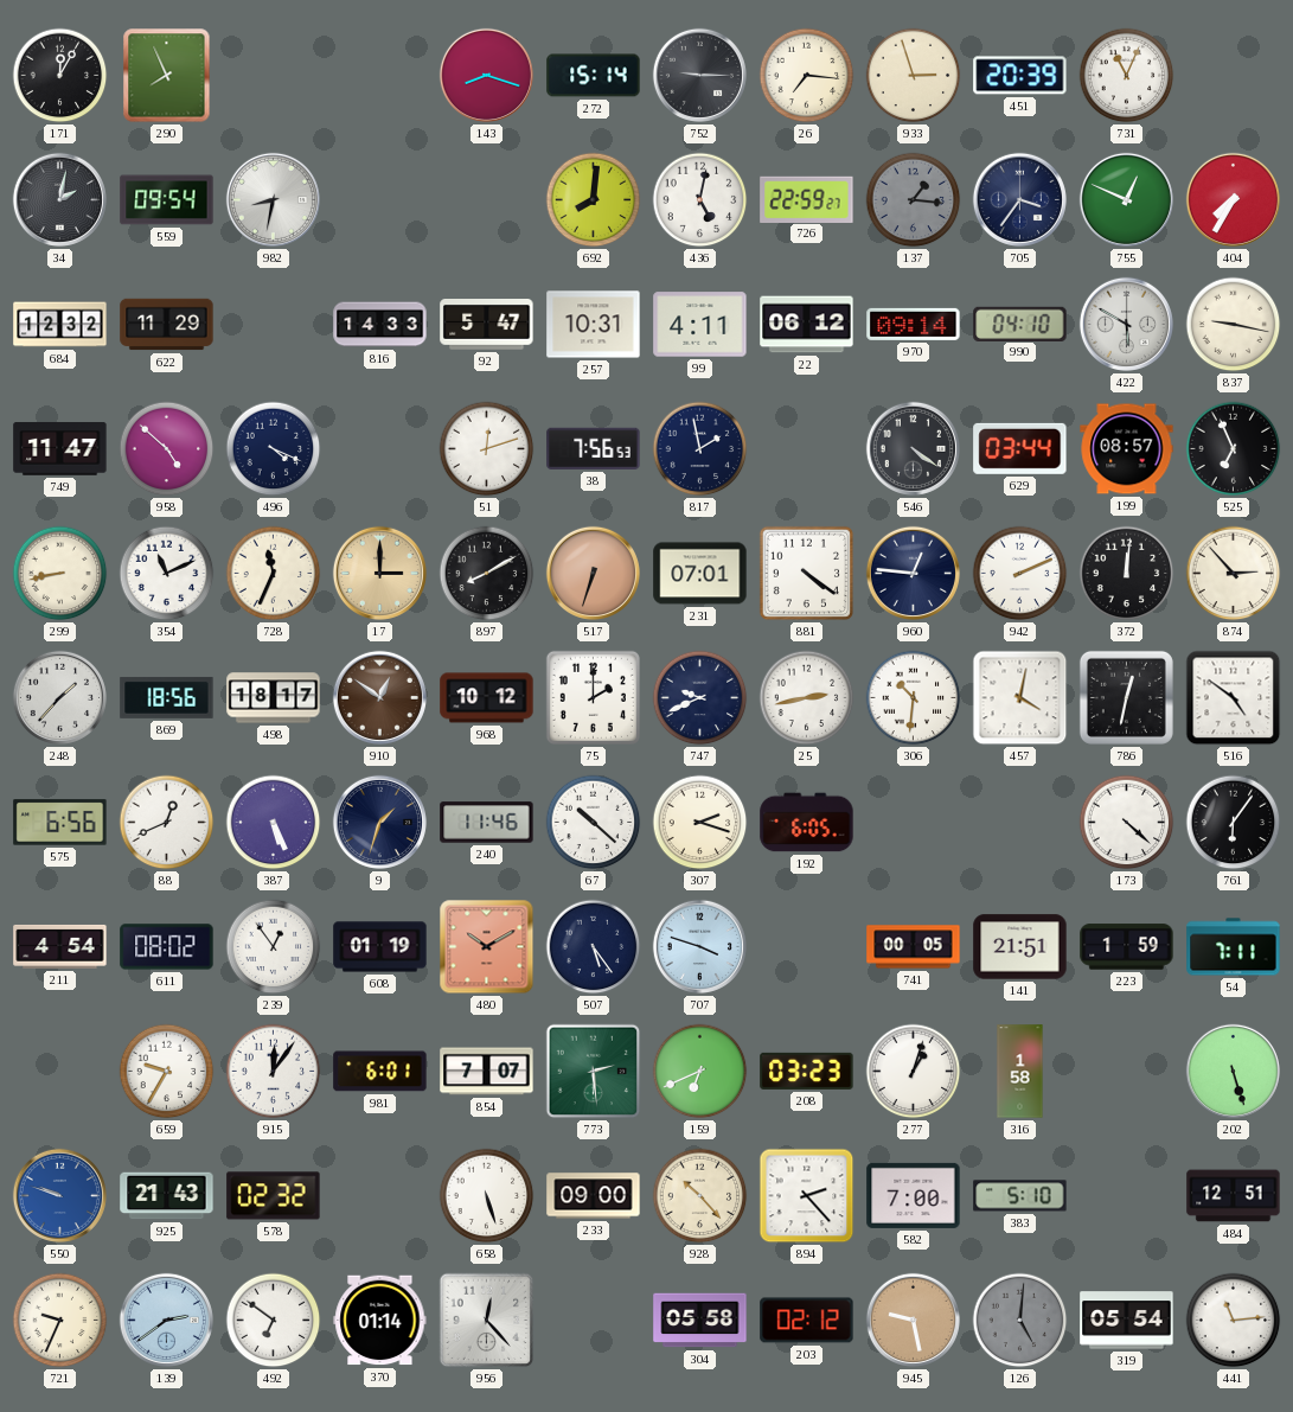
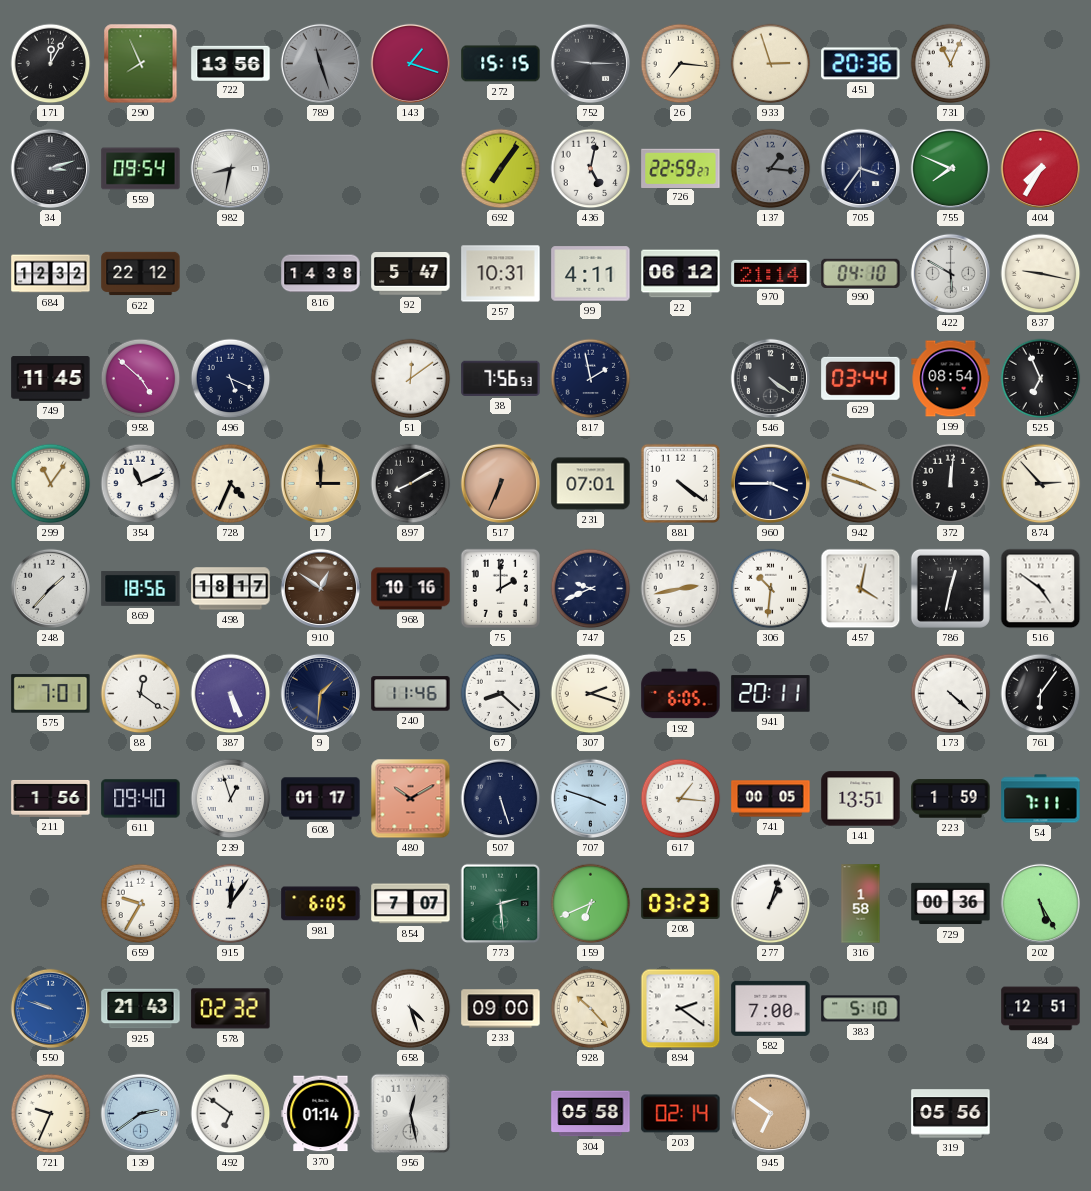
722: none -> 13:56 (231, 63)
789: none -> 11:27 (320, 63)
143: 8:18 -> 1:18 (410, 63)
272: 15:14 -> 15:15 (501, 64)
451: 20:39 -> 20:36 (861, 64)
34: 2:02 -> 3:12 (50, 168)
692: 8:01 -> 7:06 (501, 169)
755: 12:49 -> 7:49 (950, 168)
622: 11:29 -> 22:12 (141, 274)
816: 14:33 -> 14:38 (321, 274)
970: 09:14 -> 21:14 (771, 273)
749: 11:47 -> 11:45 (51, 379)
496: 4:19 -> 5:19 (231, 379)
51: 12:12 -> 12:09 (411, 379)
199: 08:57 -> 08:54 (951, 379)
299: 8:43 -> 11:06 (51, 484)
728: 11:34 -> 4:34 (231, 484)
517: 6:33 -> 6:34 (500, 483)
960: 12:46 -> 3:45 (770, 483)
942: 2:11 -> 3:48 (861, 484)
968: 10:12 -> 10:16 (411, 589)
575: 6:56 -> 7:01 (51, 694)
88: 12:41 -> 12:21 (141, 694)
9: 1:33 -> 1:31 (320, 693)
67: 10:22 -> 8:22 (501, 694)
941: none -> 20:11 (771, 694)
211: 4:54 -> 1:56 (51, 798)
611: 08:02 -> 09:40 (141, 799)
239: 12:54 -> 12:57 (231, 799)
608: 01:19 -> 01:17 (321, 799)
507: 5:24 -> 5:27 (501, 799)
617: none -> 1:16 (681, 799)
141: 21:51 -> 13:51 (861, 799)
981: 6:01 -> 6:05 (321, 904)
729: none -> 00:36 (951, 904)
202: 5:27 -> 5:25 (1040, 903)
658: 5:27 -> 4:27 (411, 1009)
894: 2:23 -> 2:21 (681, 1009)
956: 12:23 -> 12:28 (411, 1114)
203: 02:12 -> 02:14 (681, 1114)
945: 9:28 -> 6:51 (770, 1113)
126: 5:01 -> none (1020, 1321)
319: 05:54 -> 05:56 (951, 1114)
441: 11:14 -> none (1234, 1321)
